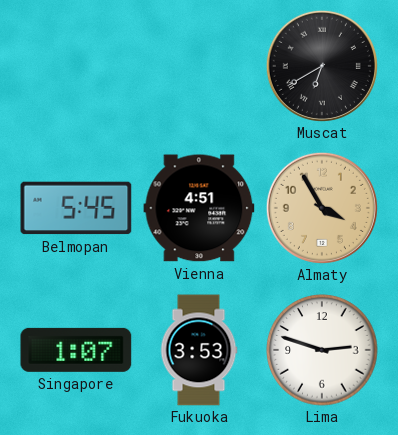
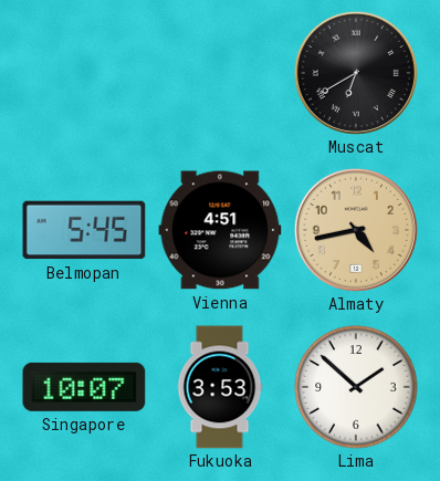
Almaty: 3:55 -> 4:43 (356, 230)
Singapore: 1:07 -> 10:07 (84, 387)
Lima: 2:48 -> 1:52 (356, 387)
